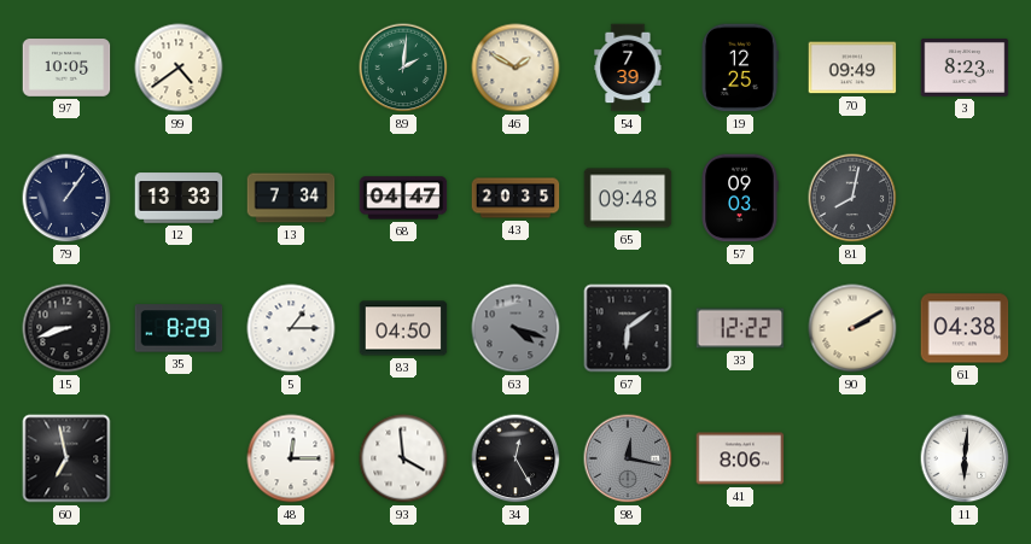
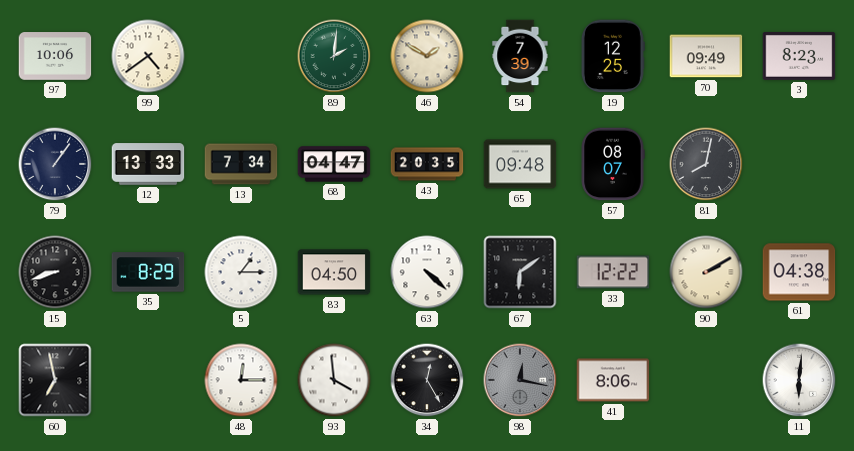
97: 10:05 -> 10:06 (55, 56)
57: 09:03 -> 08:07 (613, 164)
63: 4:18 -> 4:22 (427, 272)
63 dial: grey -> white (427, 272)
